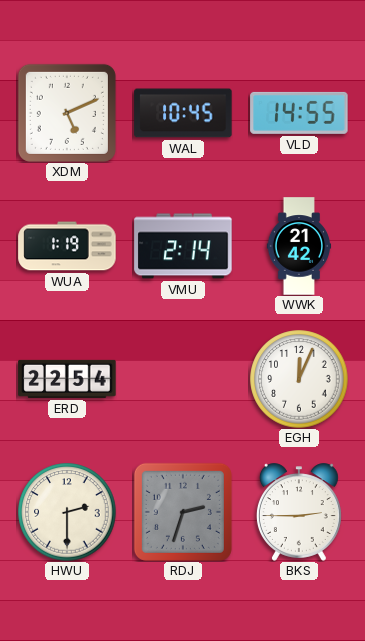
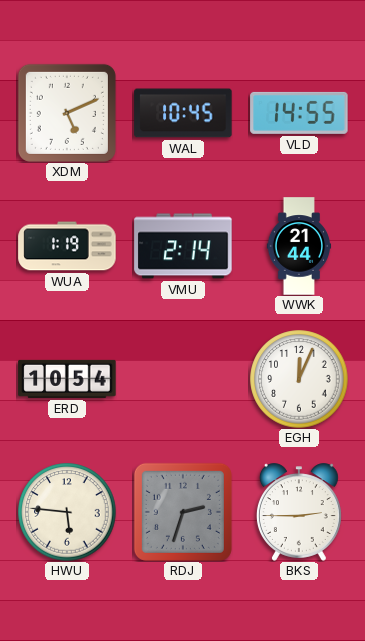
WWK: 21:42 -> 21:44 (299, 246)
ERD: 22:54 -> 10:54 (67, 379)
HWU: 2:30 -> 5:46 (67, 512)
